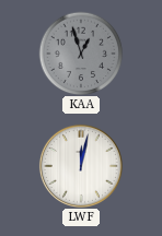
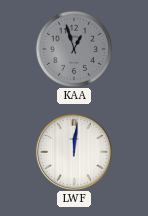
LWF: 12:02 -> 12:01 (74, 152)
